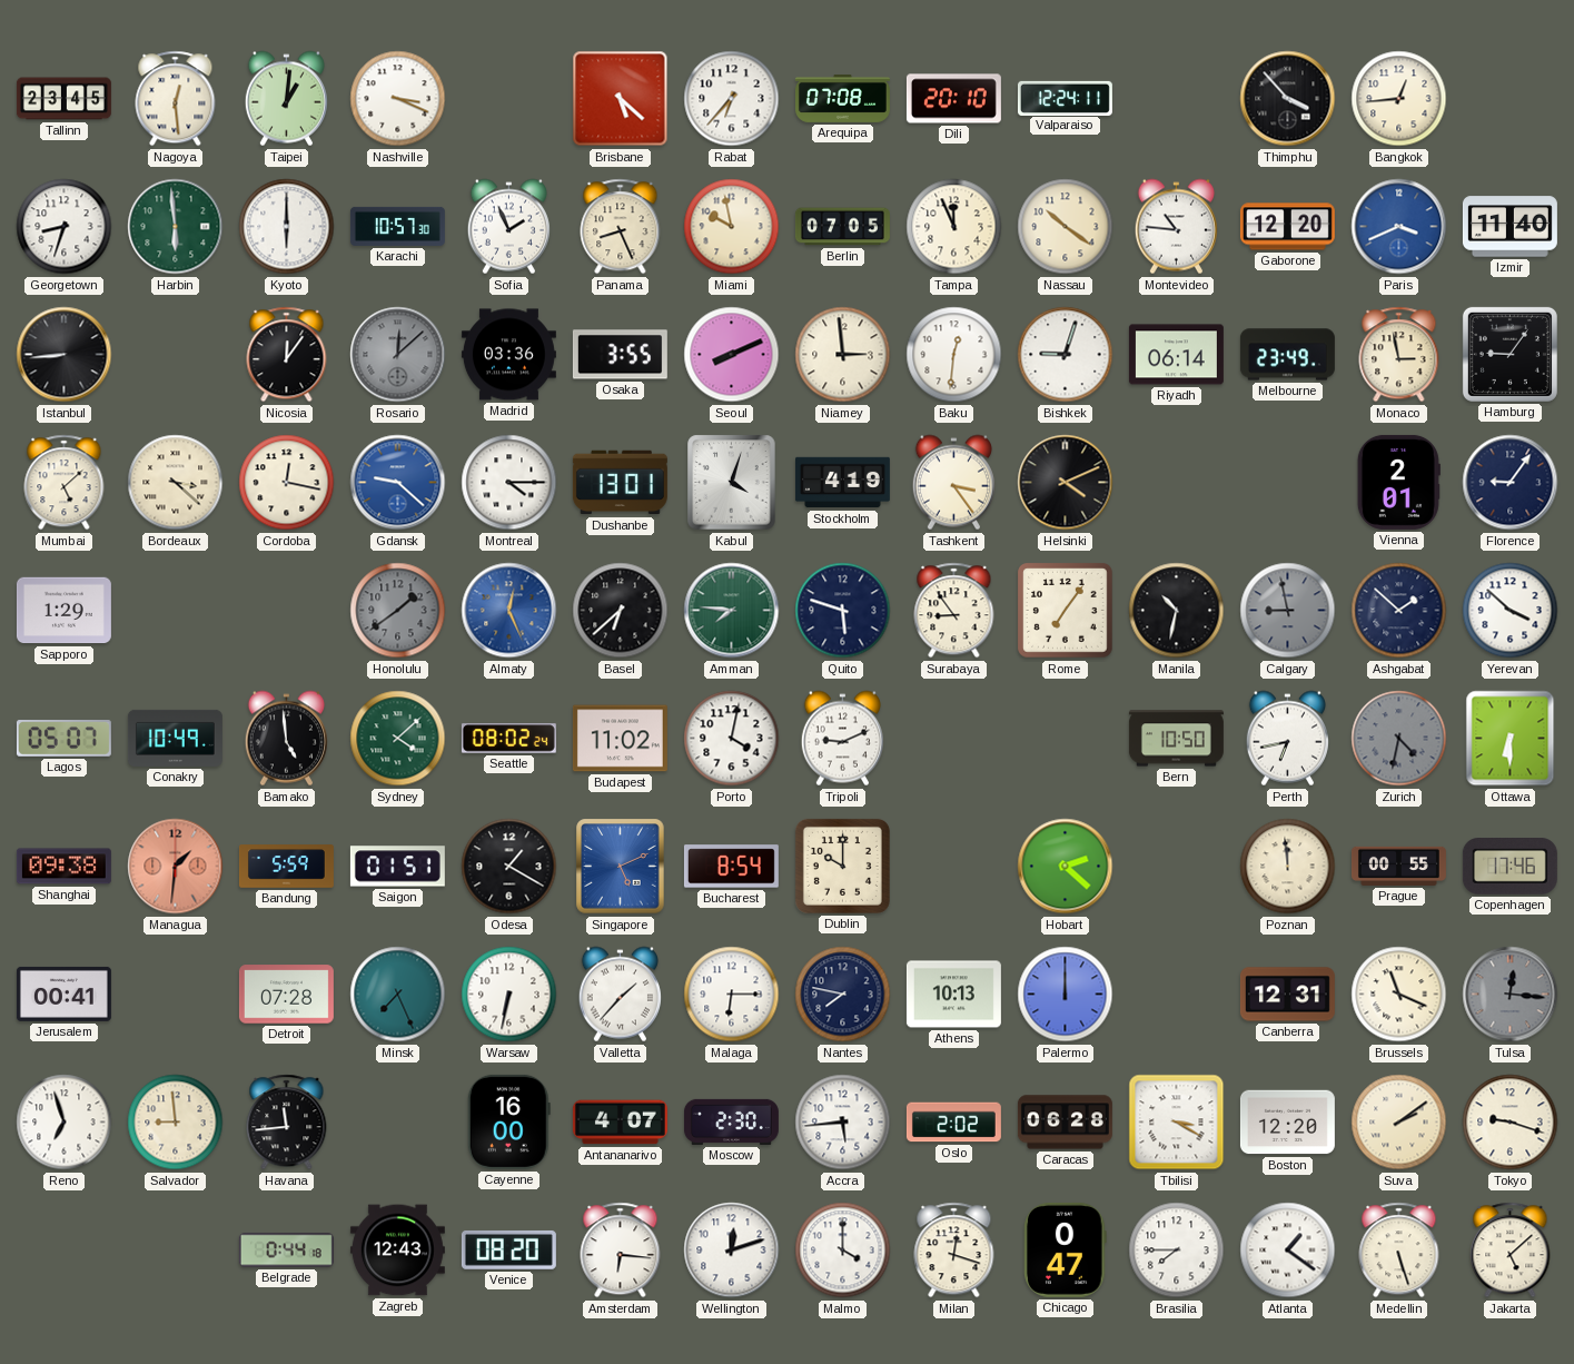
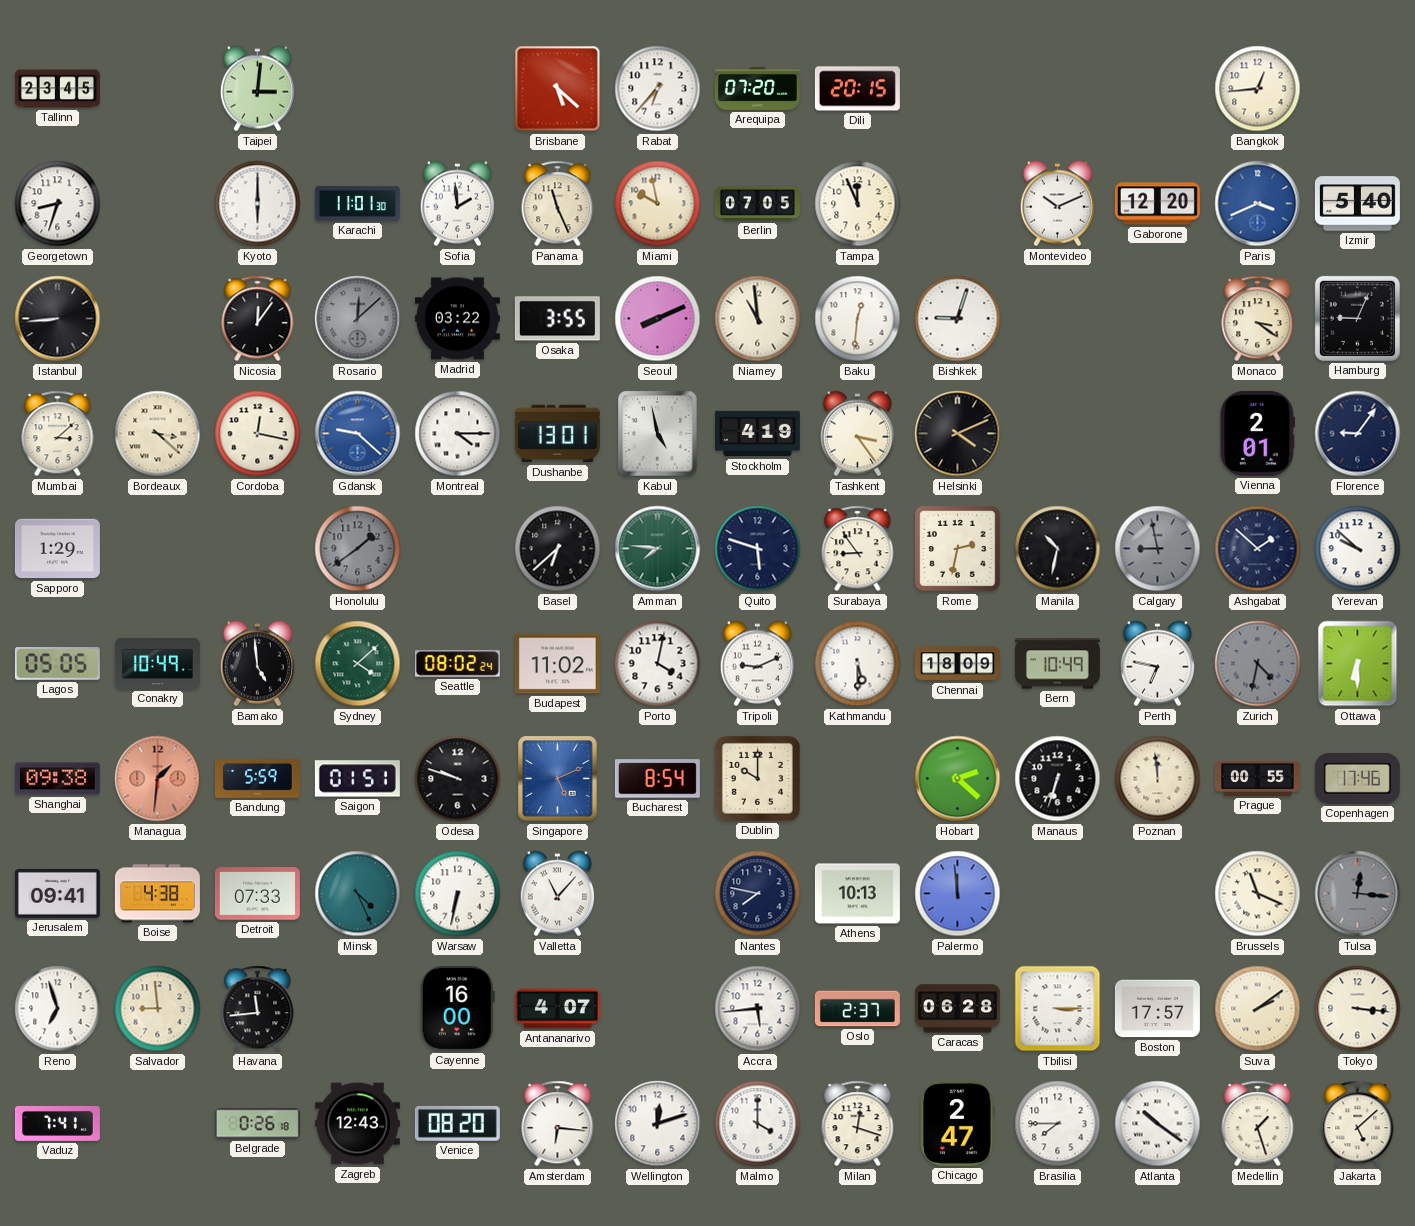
Nagoya: 12:29 -> none (176, 99)
Taipei: 1:01 -> 3:01 (257, 89)
Nashville: 3:19 -> none (398, 99)
Arequipa: 07:08 -> 07:20 (757, 88)
Dili: 20:10 -> 20:15 (857, 89)
Valparaiso: 12:24 -> none (1065, 98)
Thimphu: 3:53 -> none (1288, 99)
Harbin: 5:59 -> none (176, 227)
Karachi: 10:57 -> 11:01 (357, 203)
Sofia: 1:56 -> 1:59 (457, 204)
Panama: 8:26 -> 11:26 (558, 204)
Nassau: 10:21 -> none (1066, 227)
Montevideo: 10:46 -> 10:11 (1057, 204)
Izmir: 11:40 -> 5:40 (1357, 204)
Madrid: 03:36 -> 03:22 (457, 319)
Niamey: 2:59 -> 10:59 (758, 319)
Riyadh: 06:14 -> none (1176, 355)
Melbourne: 23:49 -> none (1287, 355)
Monaco: 2:58 -> 3:21 (1258, 319)
Hamburg: 9:06 -> 9:04 (1357, 318)
Mumbai: 5:08 -> 3:08 (58, 434)
Kabul: 4:03 -> 4:58 (658, 434)
Almaty: 12:26 -> none (509, 611)
Rome: 7:06 -> 2:32 (958, 549)
Yerevan: 3:52 -> 9:52 (1358, 549)
Lagos: 05:07 -> 05:05 (57, 664)
Kathmandu: none -> 5:30 (858, 664)
Chennai: none -> 18:09 (957, 664)
Bern: 10:50 -> 10:49 (1057, 664)
Perth: 6:43 -> 6:47 (1157, 664)
Odesa: 1:20 -> 9:48 (458, 779)
Manaus: none -> 6:33 (1058, 779)
Jerusalem: 00:41 -> 09:41 (57, 893)
Boise: none -> 4:38 (157, 894)
Detroit: 07:28 -> 07:33 (257, 894)
Minsk: 7:26 -> 4:26 (358, 894)
Valletta: 1:37 -> 11:07 (557, 894)
Malaga: 6:15 -> none (732, 995)
Palermo: 12:00 -> 11:59 (958, 894)
Canberra: 12:31 -> none (1287, 995)
Moscow: 2:30 -> none (731, 1121)
Oslo: 2:02 -> 2:37 (857, 1009)
Tbilisi: 3:20 -> 3:15 (1058, 1009)
Boston: 12:20 -> 17:57 (1157, 1009)
Tokyo: 9:18 -> 3:16 (1358, 1009)
Vaduz: none -> 7:41 (57, 1124)
Belgrade: 0:44 -> 0:26 (257, 1124)
Chicago: 0:47 -> 2:47 (958, 1123)
Atlanta: 1:21 -> 10:21 (1158, 1124)
Medellin: 5:27 -> 1:27 (1258, 1124)
